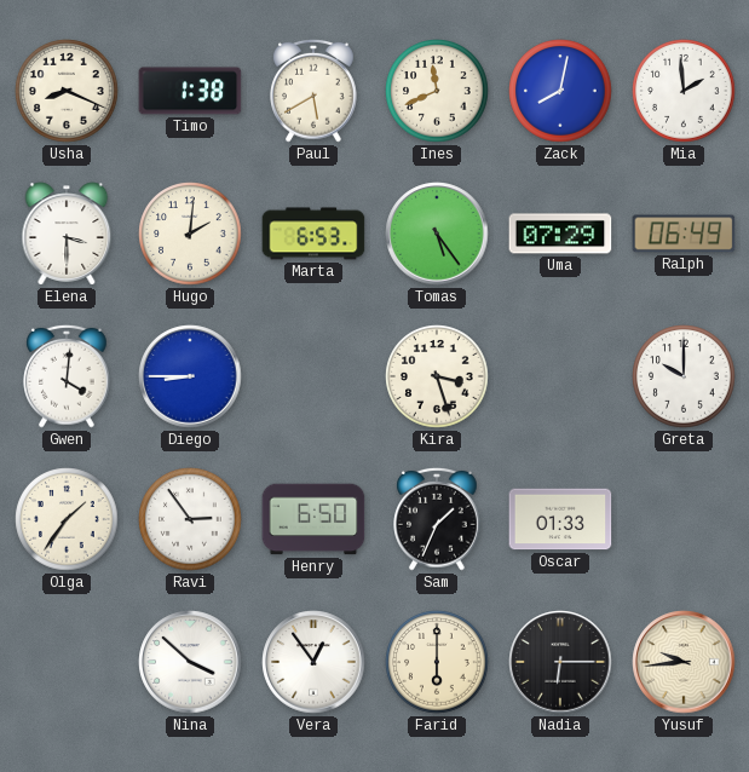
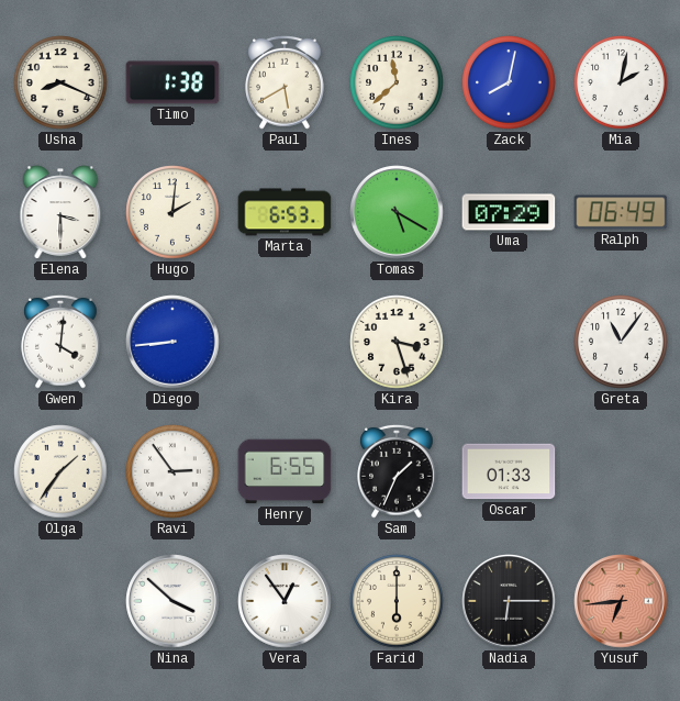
Ines: 11:41 -> 11:38 (397, 82)
Mia: 1:59 -> 2:02 (621, 82)
Tomas: 5:24 -> 5:20 (397, 212)
Diego: 8:45 -> 8:44 (172, 342)
Greta: 10:00 -> 11:06 (621, 342)
Henry: 6:50 -> 6:55 (285, 471)
Yusuf: 9:44 -> 6:44 (621, 601)
Yusuf dial: cream -> salmon (621, 601)
